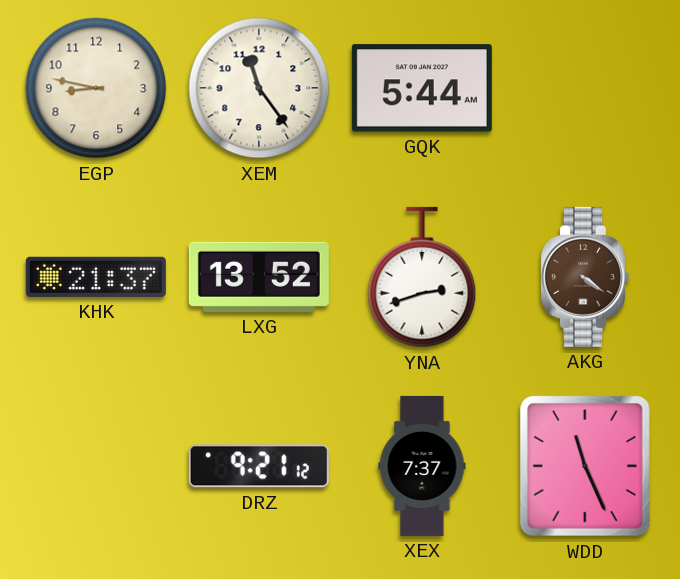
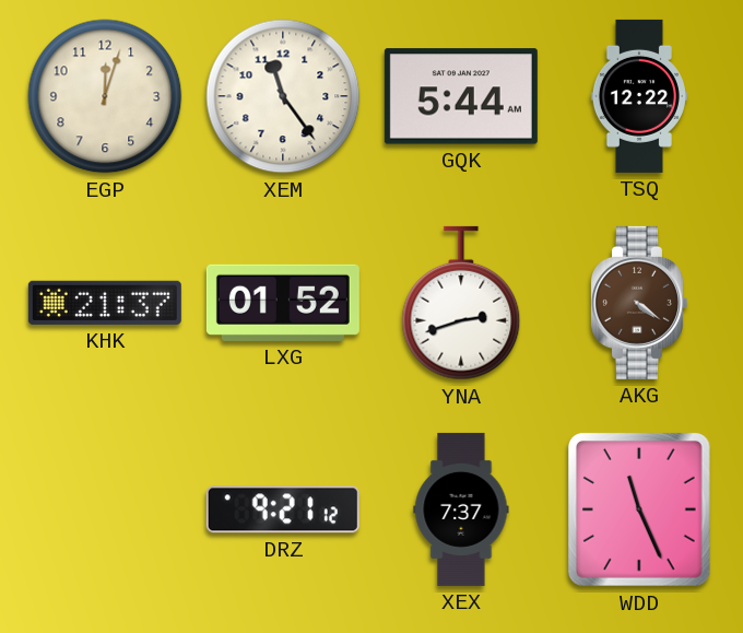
EGP: 8:47 -> 12:03 (105, 96)
TSQ: none -> 12:22 (639, 96)
LXG: 13:52 -> 01:52 (283, 303)
